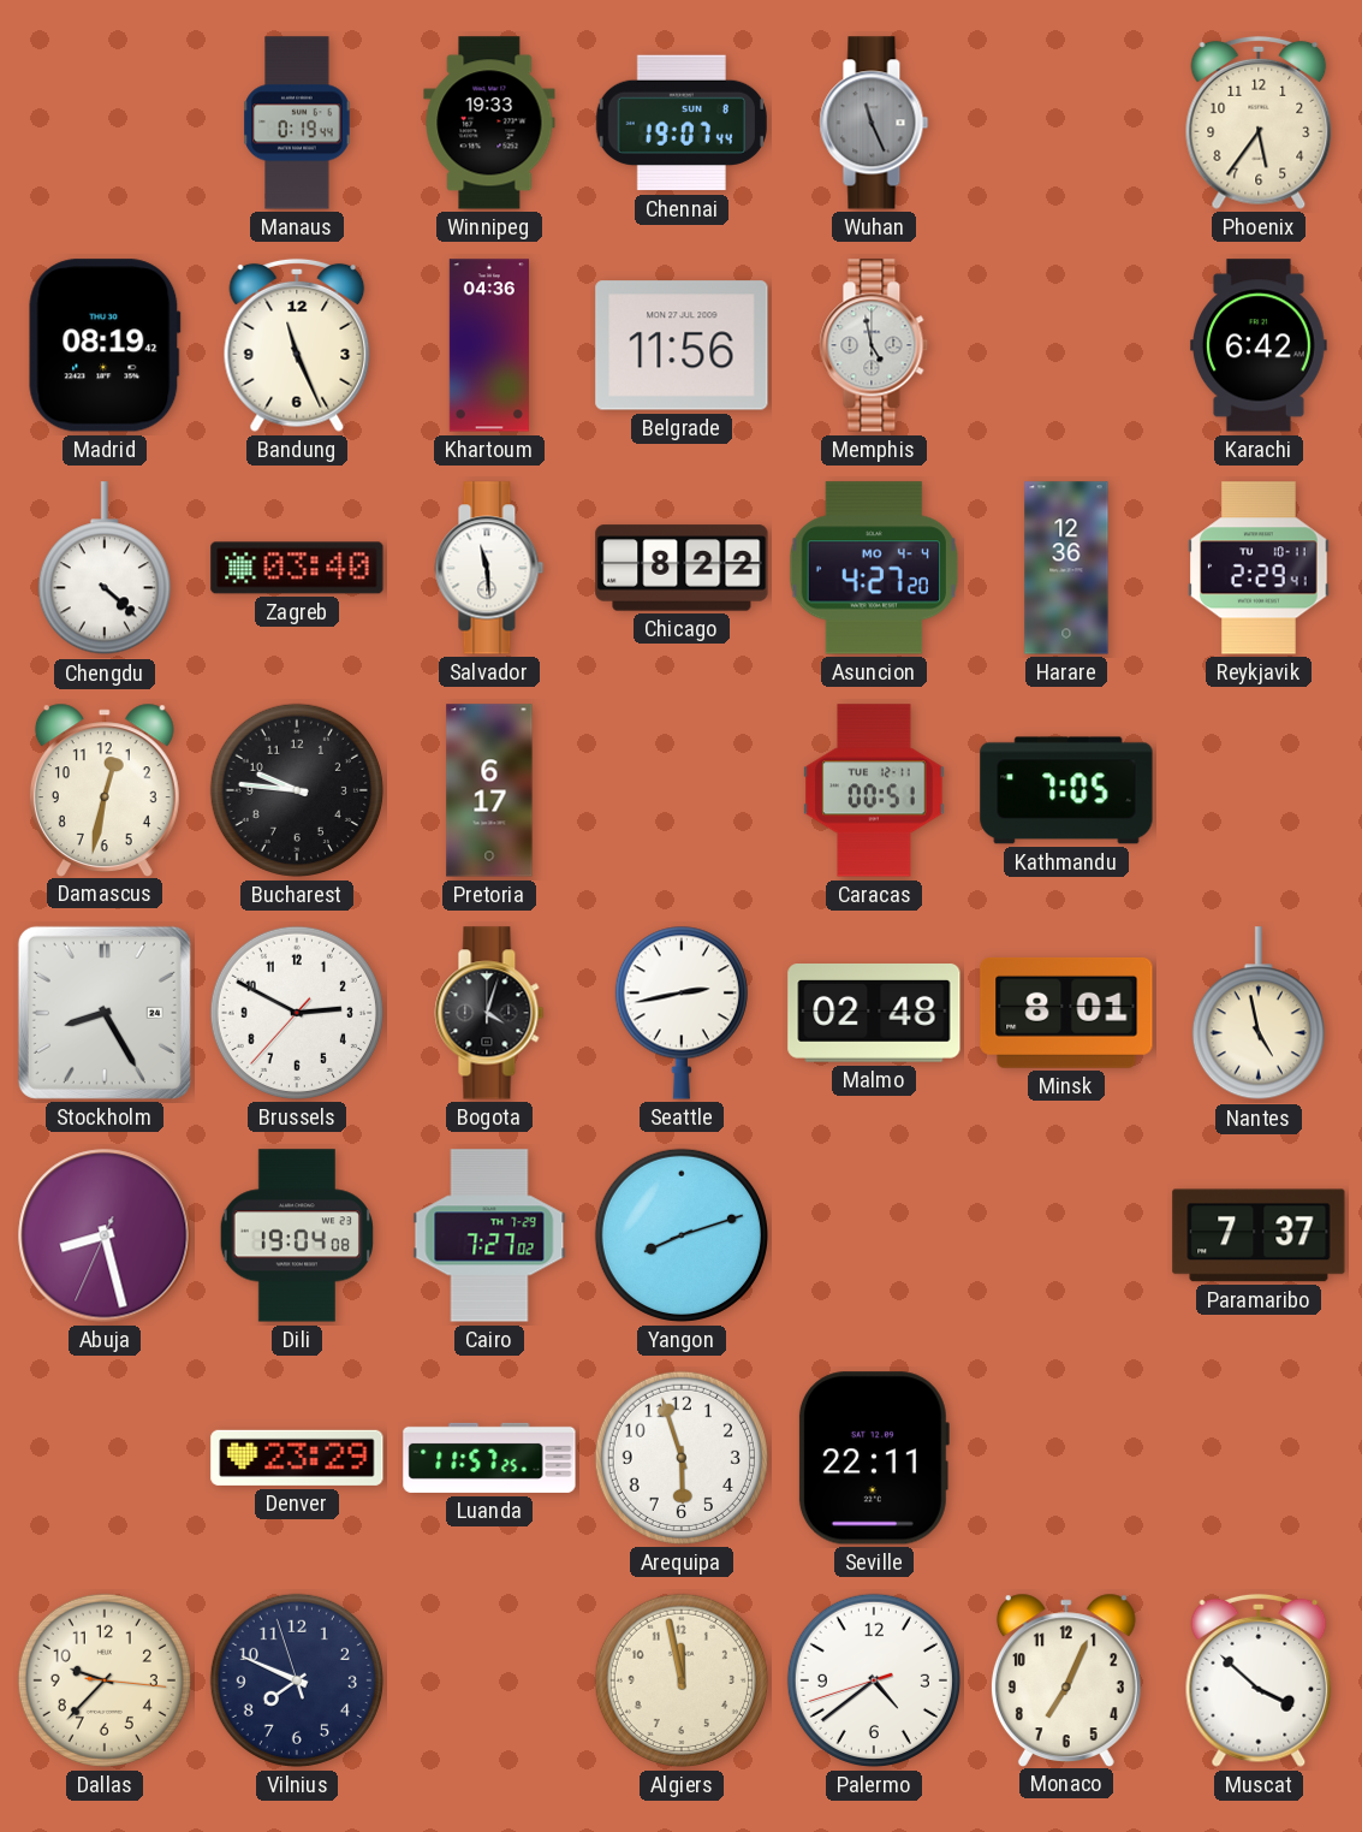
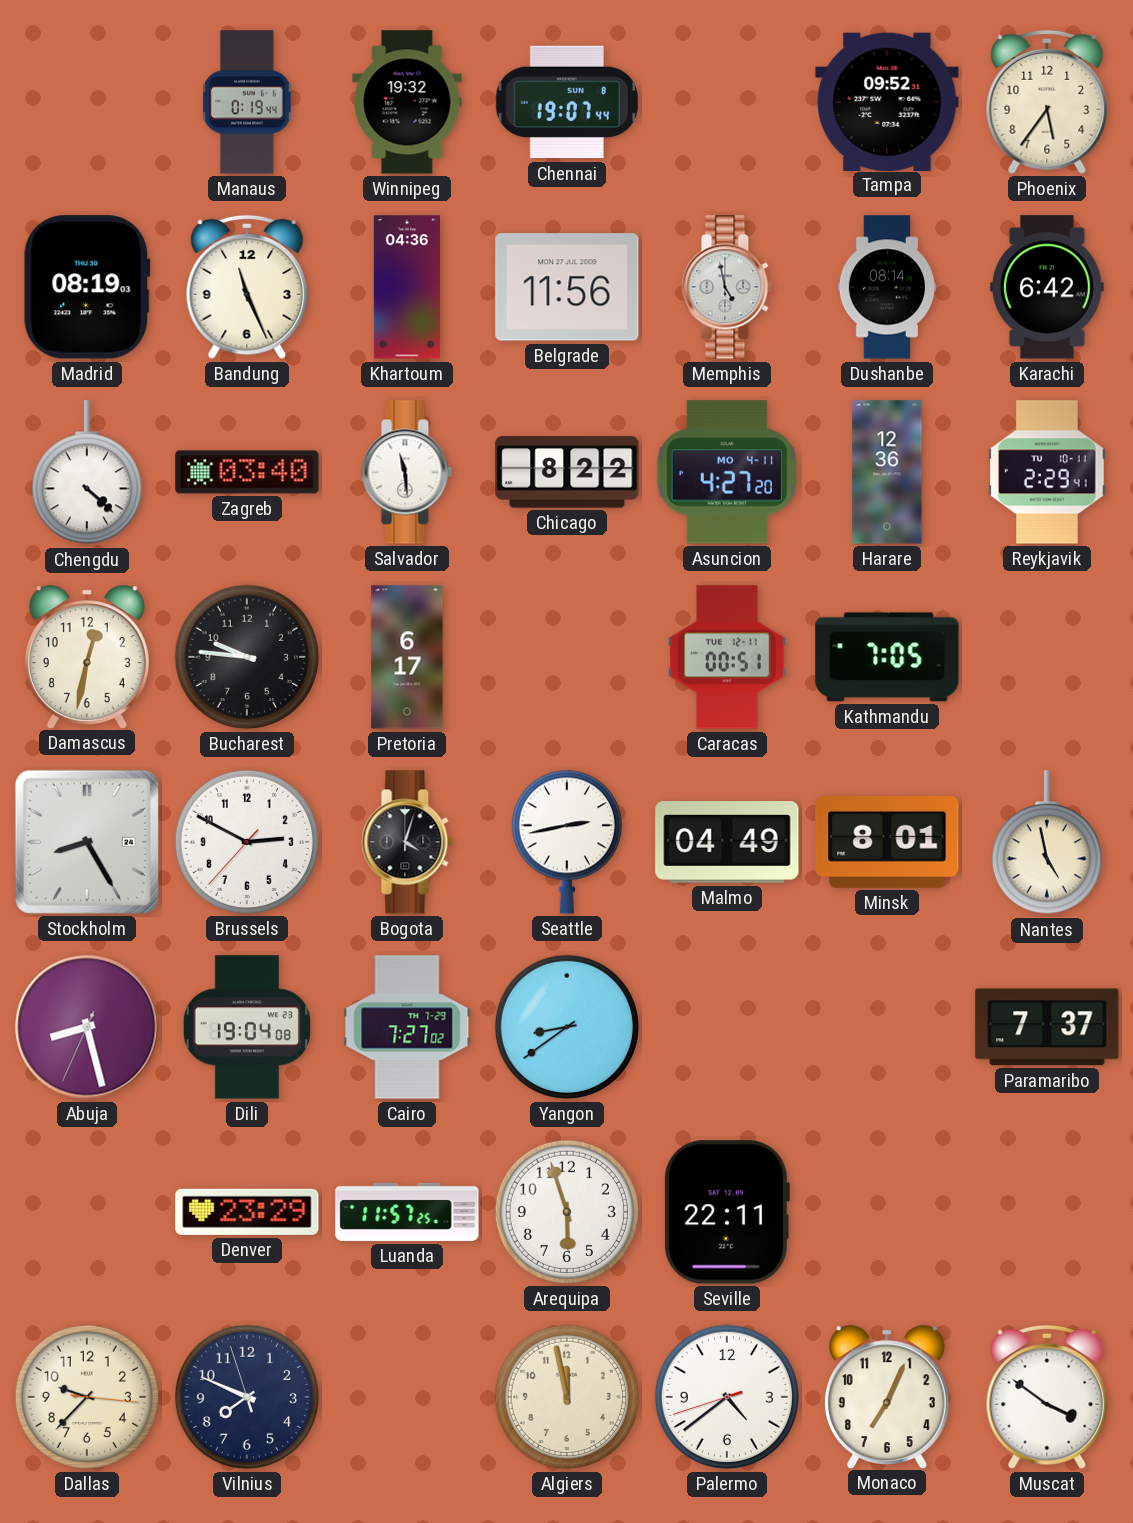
Winnipeg: 19:33 -> 19:32 (407, 102)
Wuhan: 11:26 -> none (874, 123)
Tampa: none -> 09:52 (887, 101)
Madrid: 08:19:42 -> 08:19:03 (87, 287)
Dushanbe: none -> 08:14 (886, 287)
Asuncion date: MO 4-4 -> MO 4-11 (726, 472)
Malmo: 02:48 -> 04:49 (727, 843)
Yangon: 8:12 -> 8:39 (567, 1027)
Muscat: 3:52 -> 3:51 (1047, 1397)
